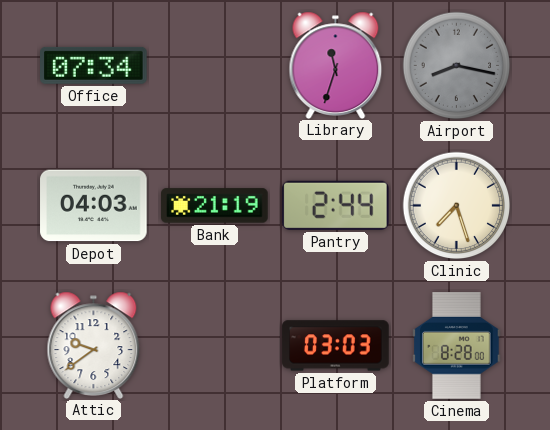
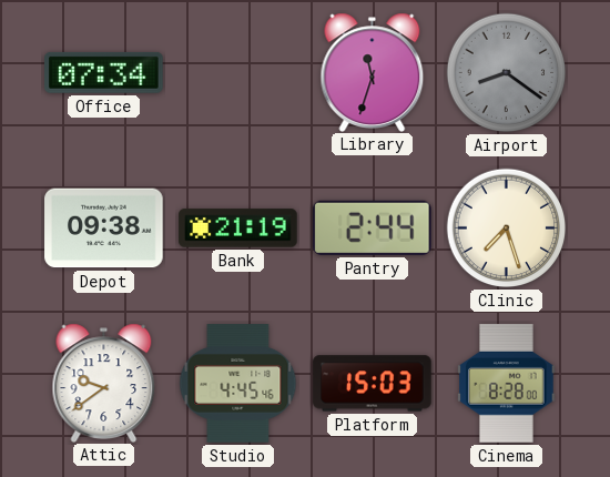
Airport: 8:17 -> 8:21 (507, 73)
Depot: 04:03 -> 09:38 (104, 229)
Studio: none -> 4:45 (238, 384)
Platform: 03:03 -> 15:03 (373, 384)
